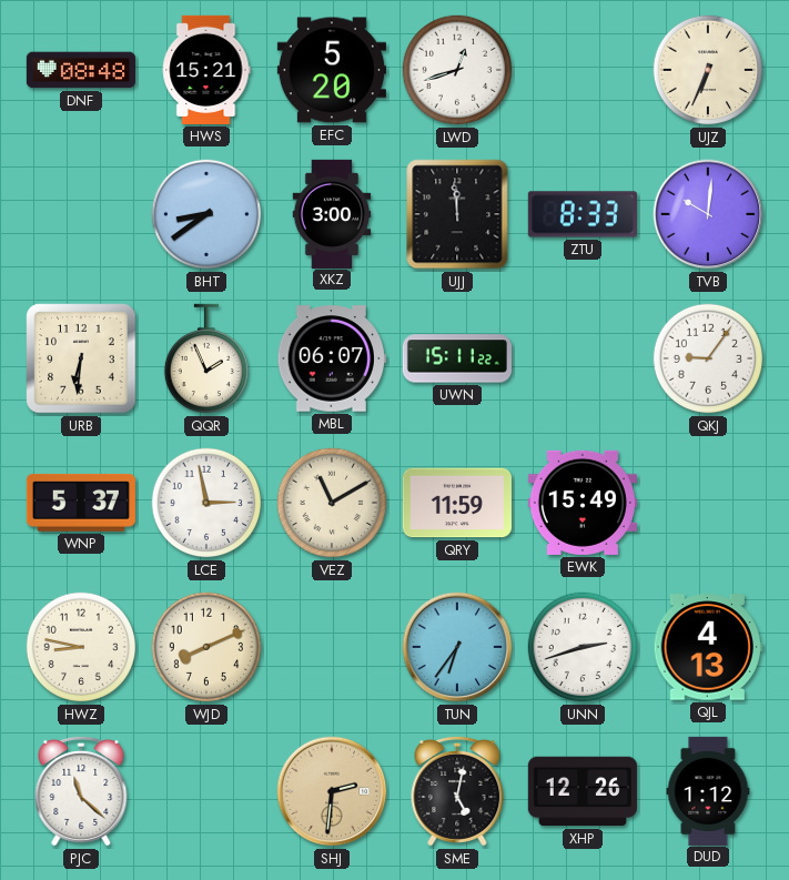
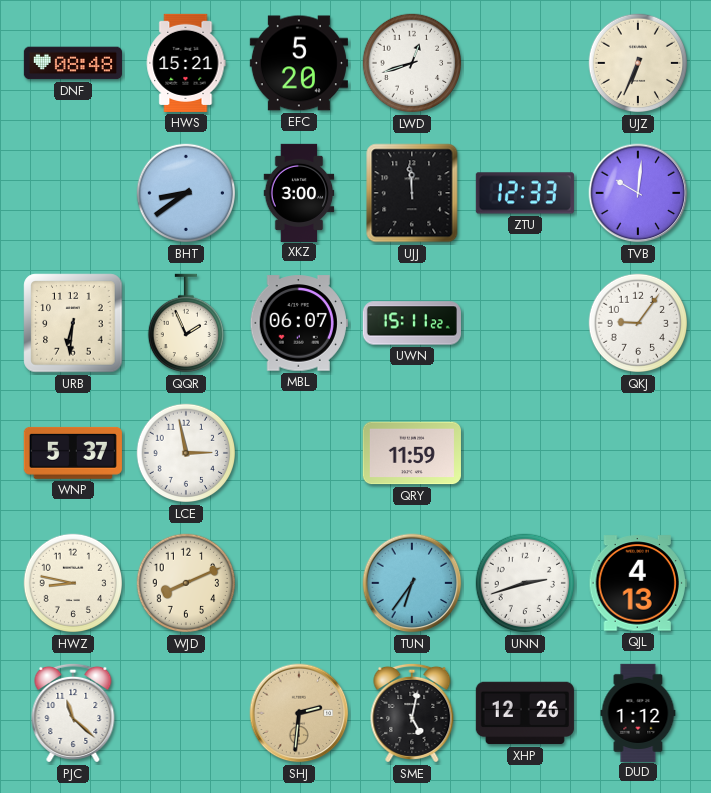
ZTU: 8:33 -> 12:33 (525, 193)
VEZ: 11:10 -> none (332, 503)
EWK: 15:49 -> none (583, 503)
